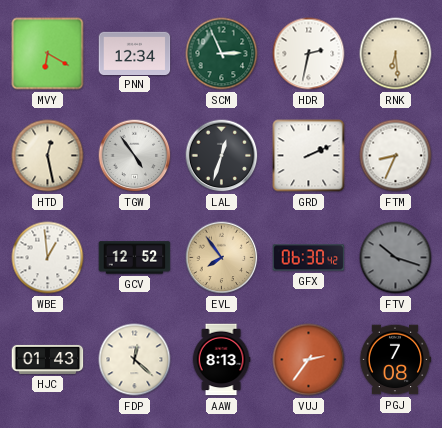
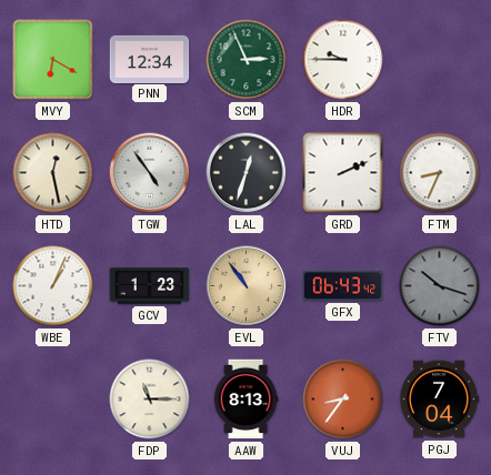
HDR: 2:32 -> 9:45 (343, 60)
RNK: 6:29 -> none (396, 54)
WBE: 12:59 -> 1:04 (53, 286)
GCV: 12:52 -> 1:23 (150, 286)
EVL: 7:54 -> 10:54 (247, 286)
GFX: 06:30 -> 06:43 (343, 286)
HJC: 01:43 -> none (48, 359)
FDP: 12:22 -> 11:15 (150, 400)
VUJ: 2:36 -> 8:36 (343, 400)
PGJ: 7:08 -> 7:04 (439, 400)
